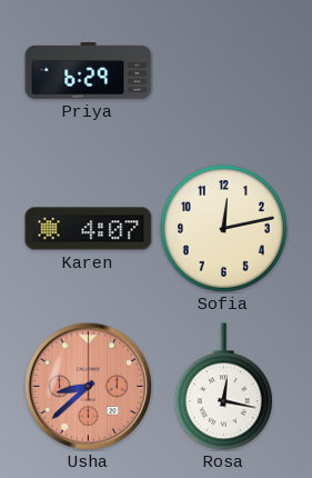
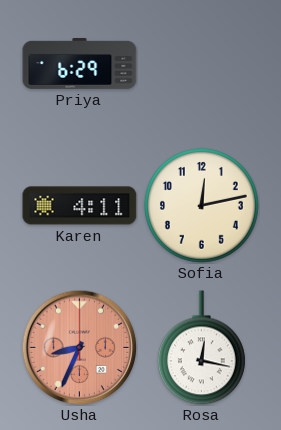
Karen: 4:07 -> 4:11 (80, 206)
Usha: 8:38 -> 8:34 (79, 347)
